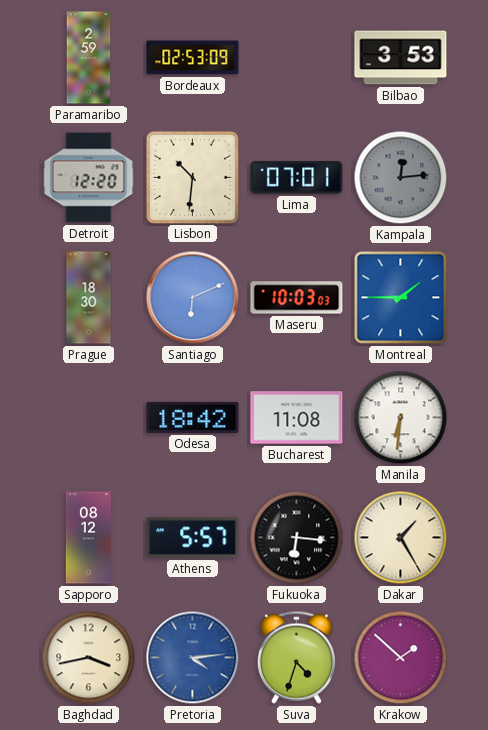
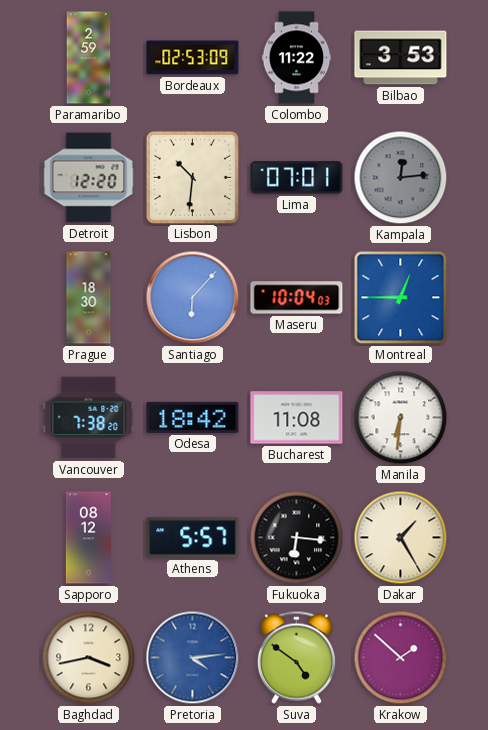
Colombo: none -> 11:22 (297, 58)
Santiago: 6:11 -> 6:07 (193, 298)
Maseru: 10:03 -> 10:04 (297, 298)
Montreal: 1:45 -> 12:45 (401, 298)
Vancouver: none -> 7:38 (89, 418)
Suva: 4:33 -> 4:51 (296, 657)
